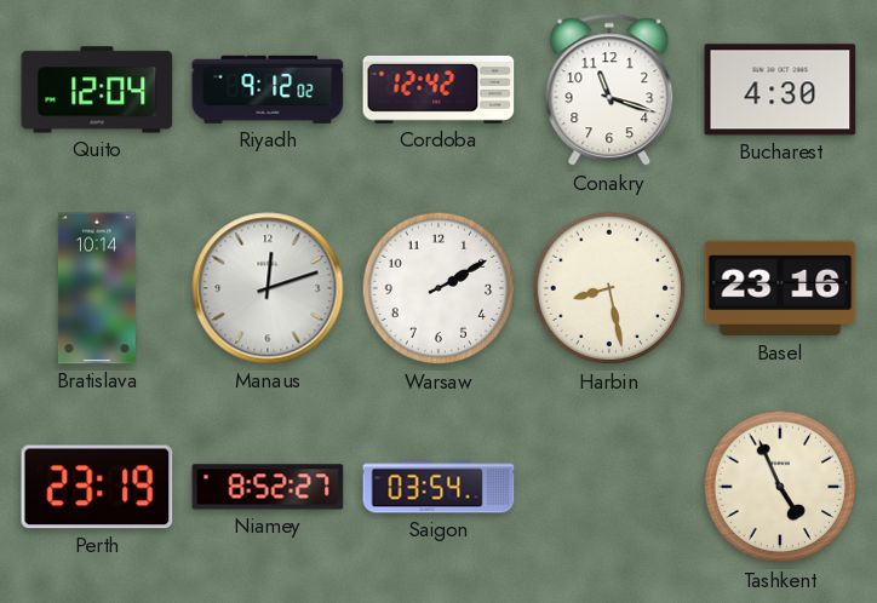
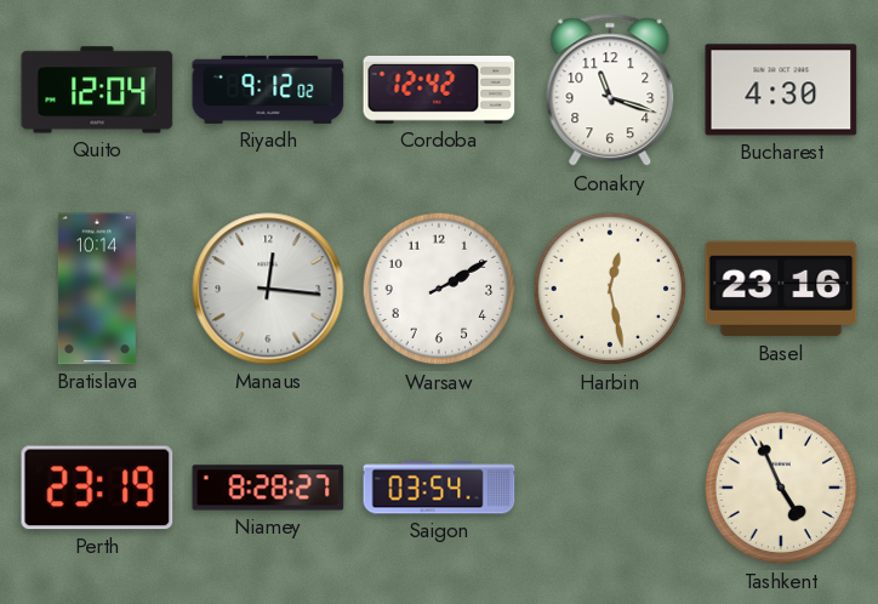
Manaus: 12:12 -> 12:16 (268, 289)
Harbin: 8:28 -> 12:28 (610, 289)
Niamey: 8:52 -> 8:28 (268, 488)
